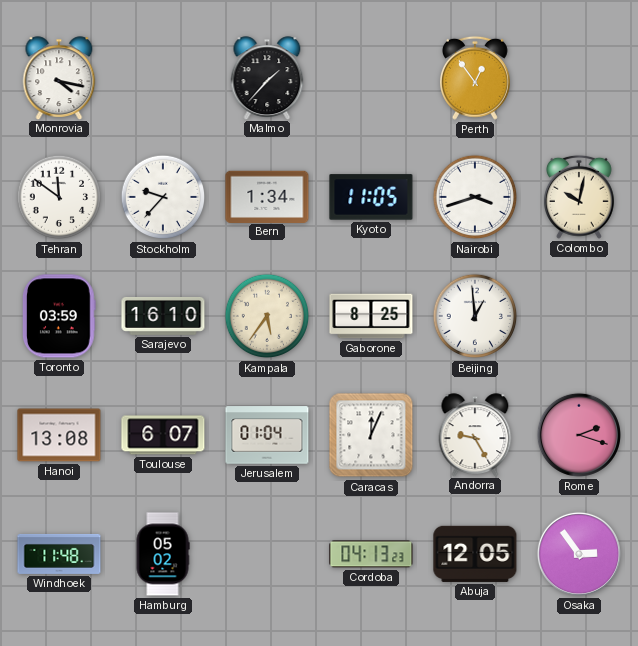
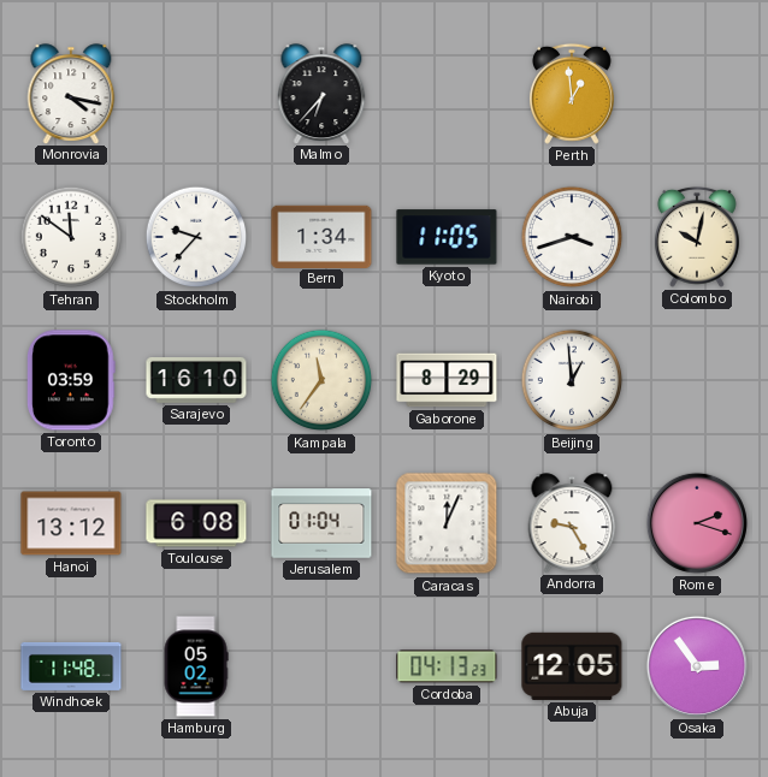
Malmo: 1:37 -> 6:37 (321, 94)
Perth: 12:54 -> 12:59 (572, 94)
Kampala: 5:36 -> 11:36 (321, 380)
Gaborone: 8:25 -> 8:29 (447, 380)
Hanoi: 13:08 -> 13:12 (71, 523)
Toulouse: 6:07 -> 6:08 (196, 523)
